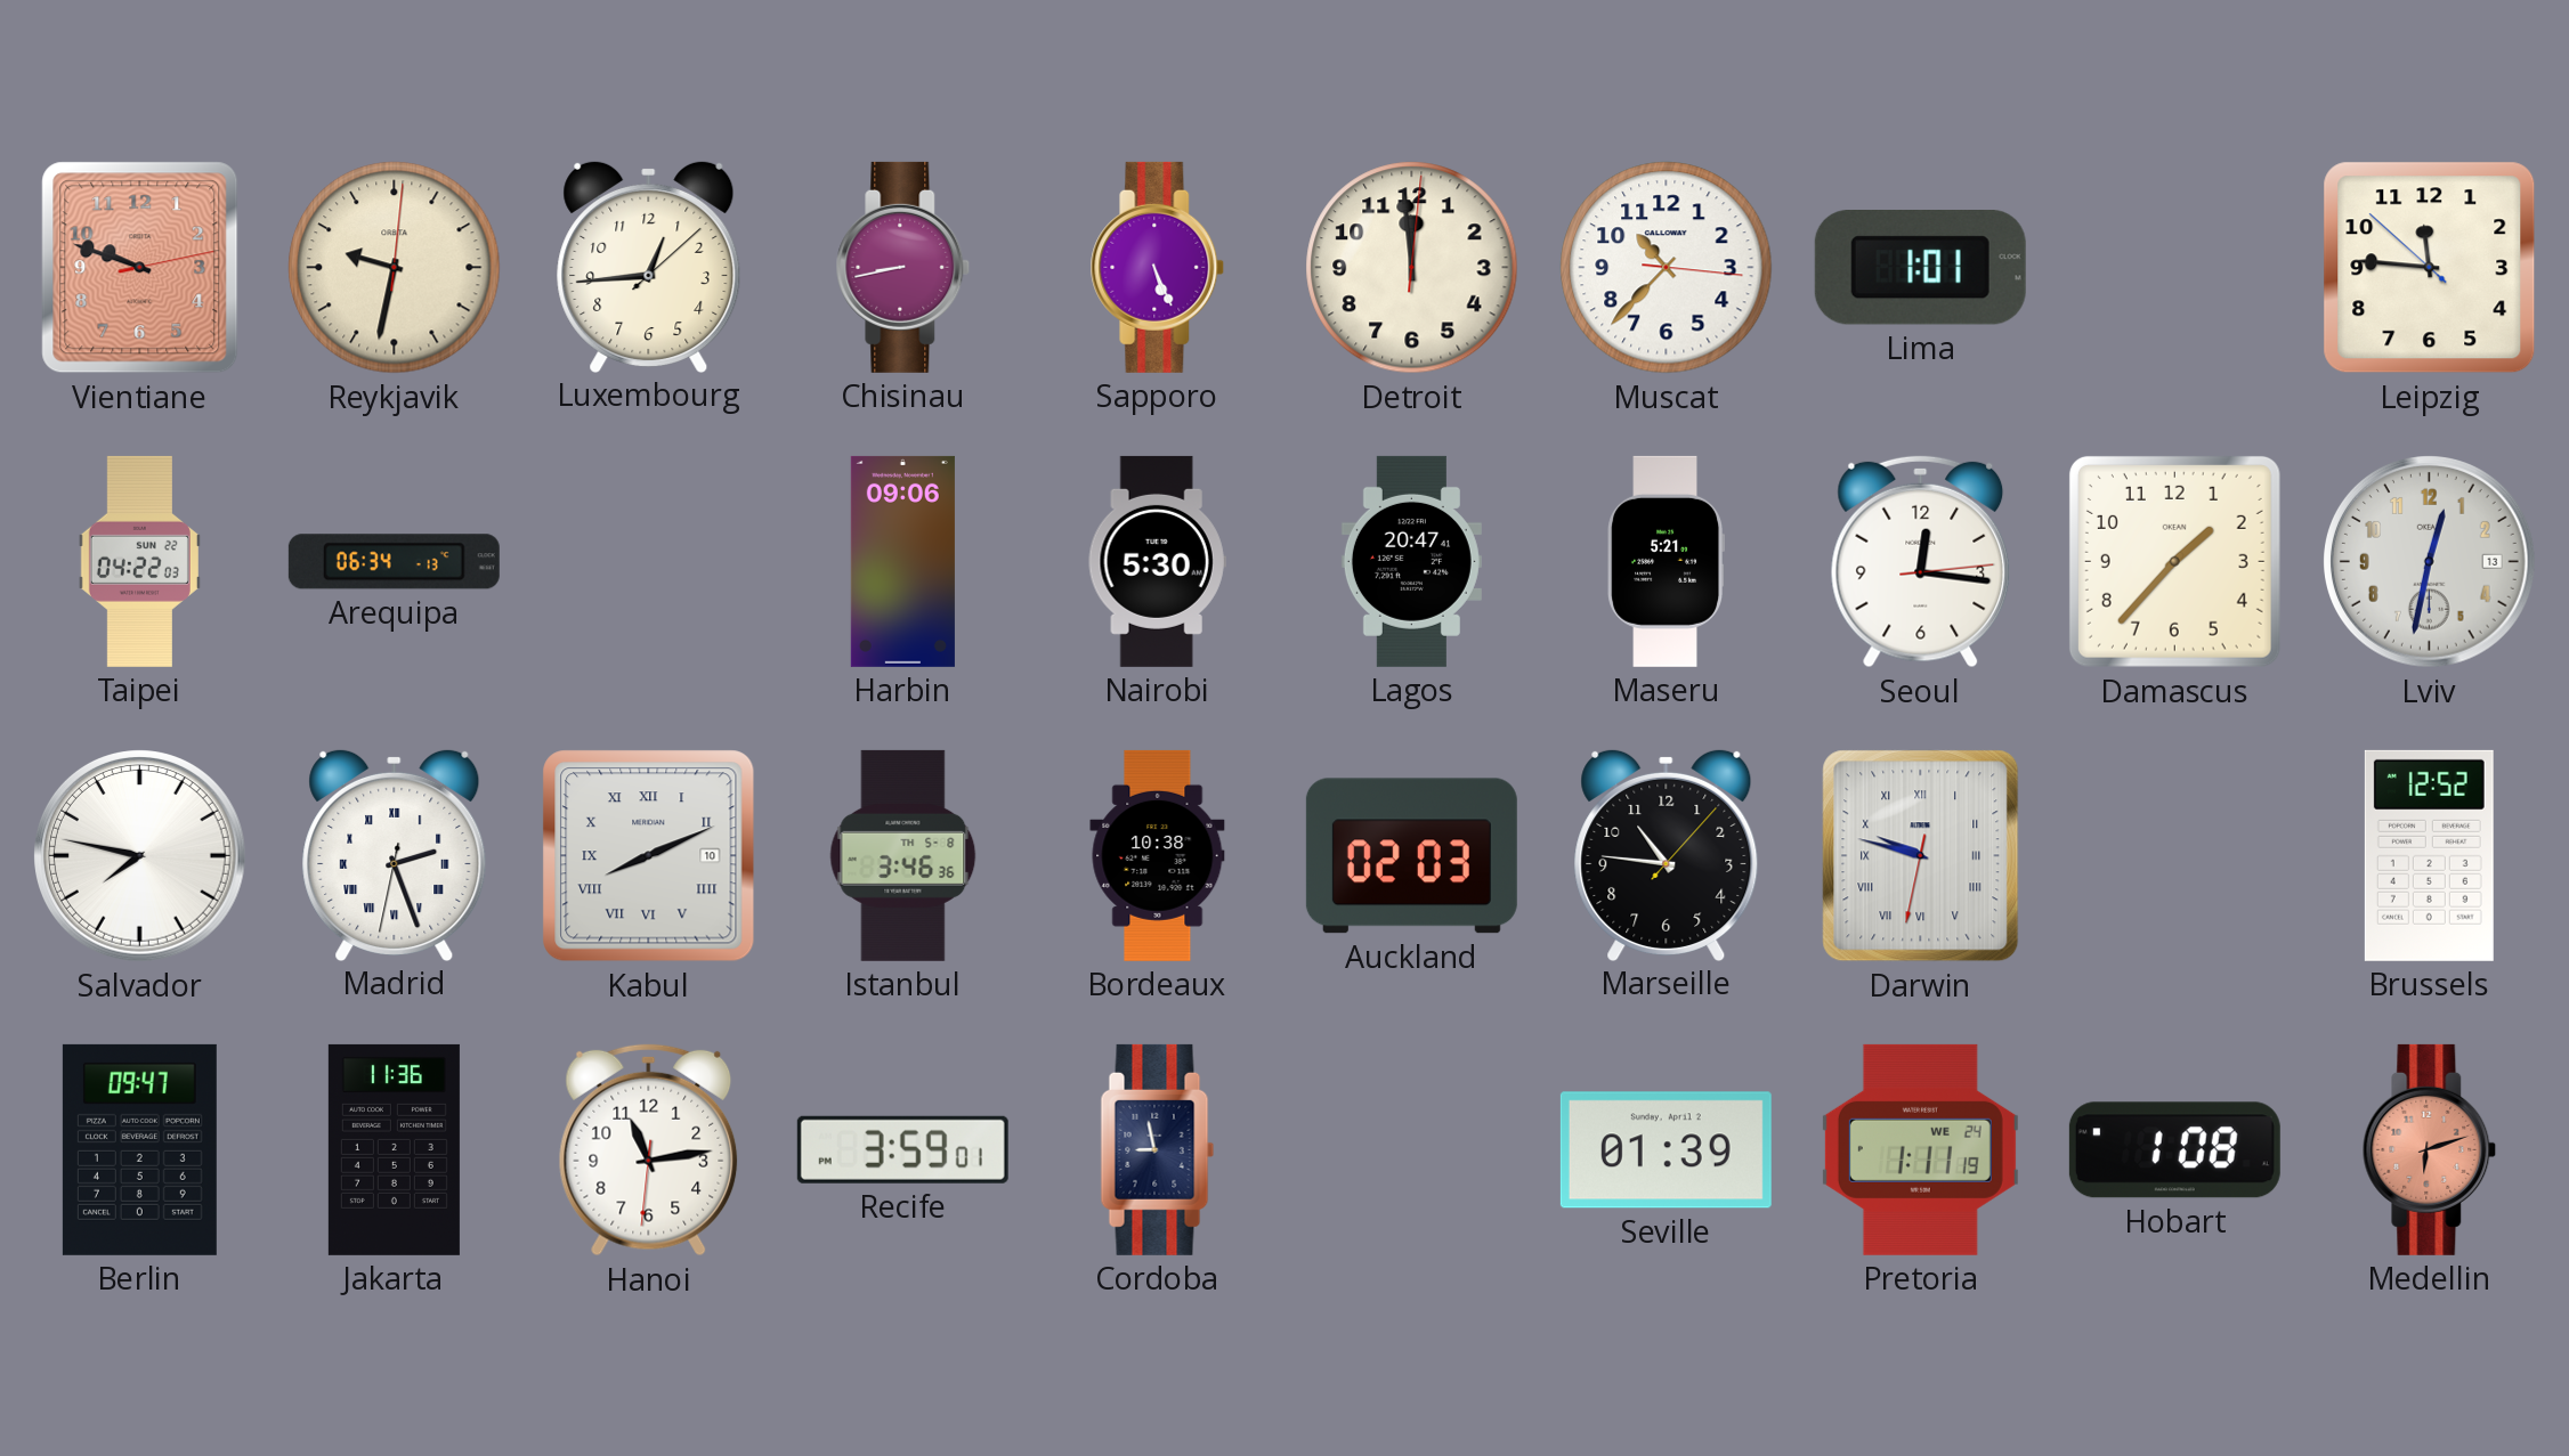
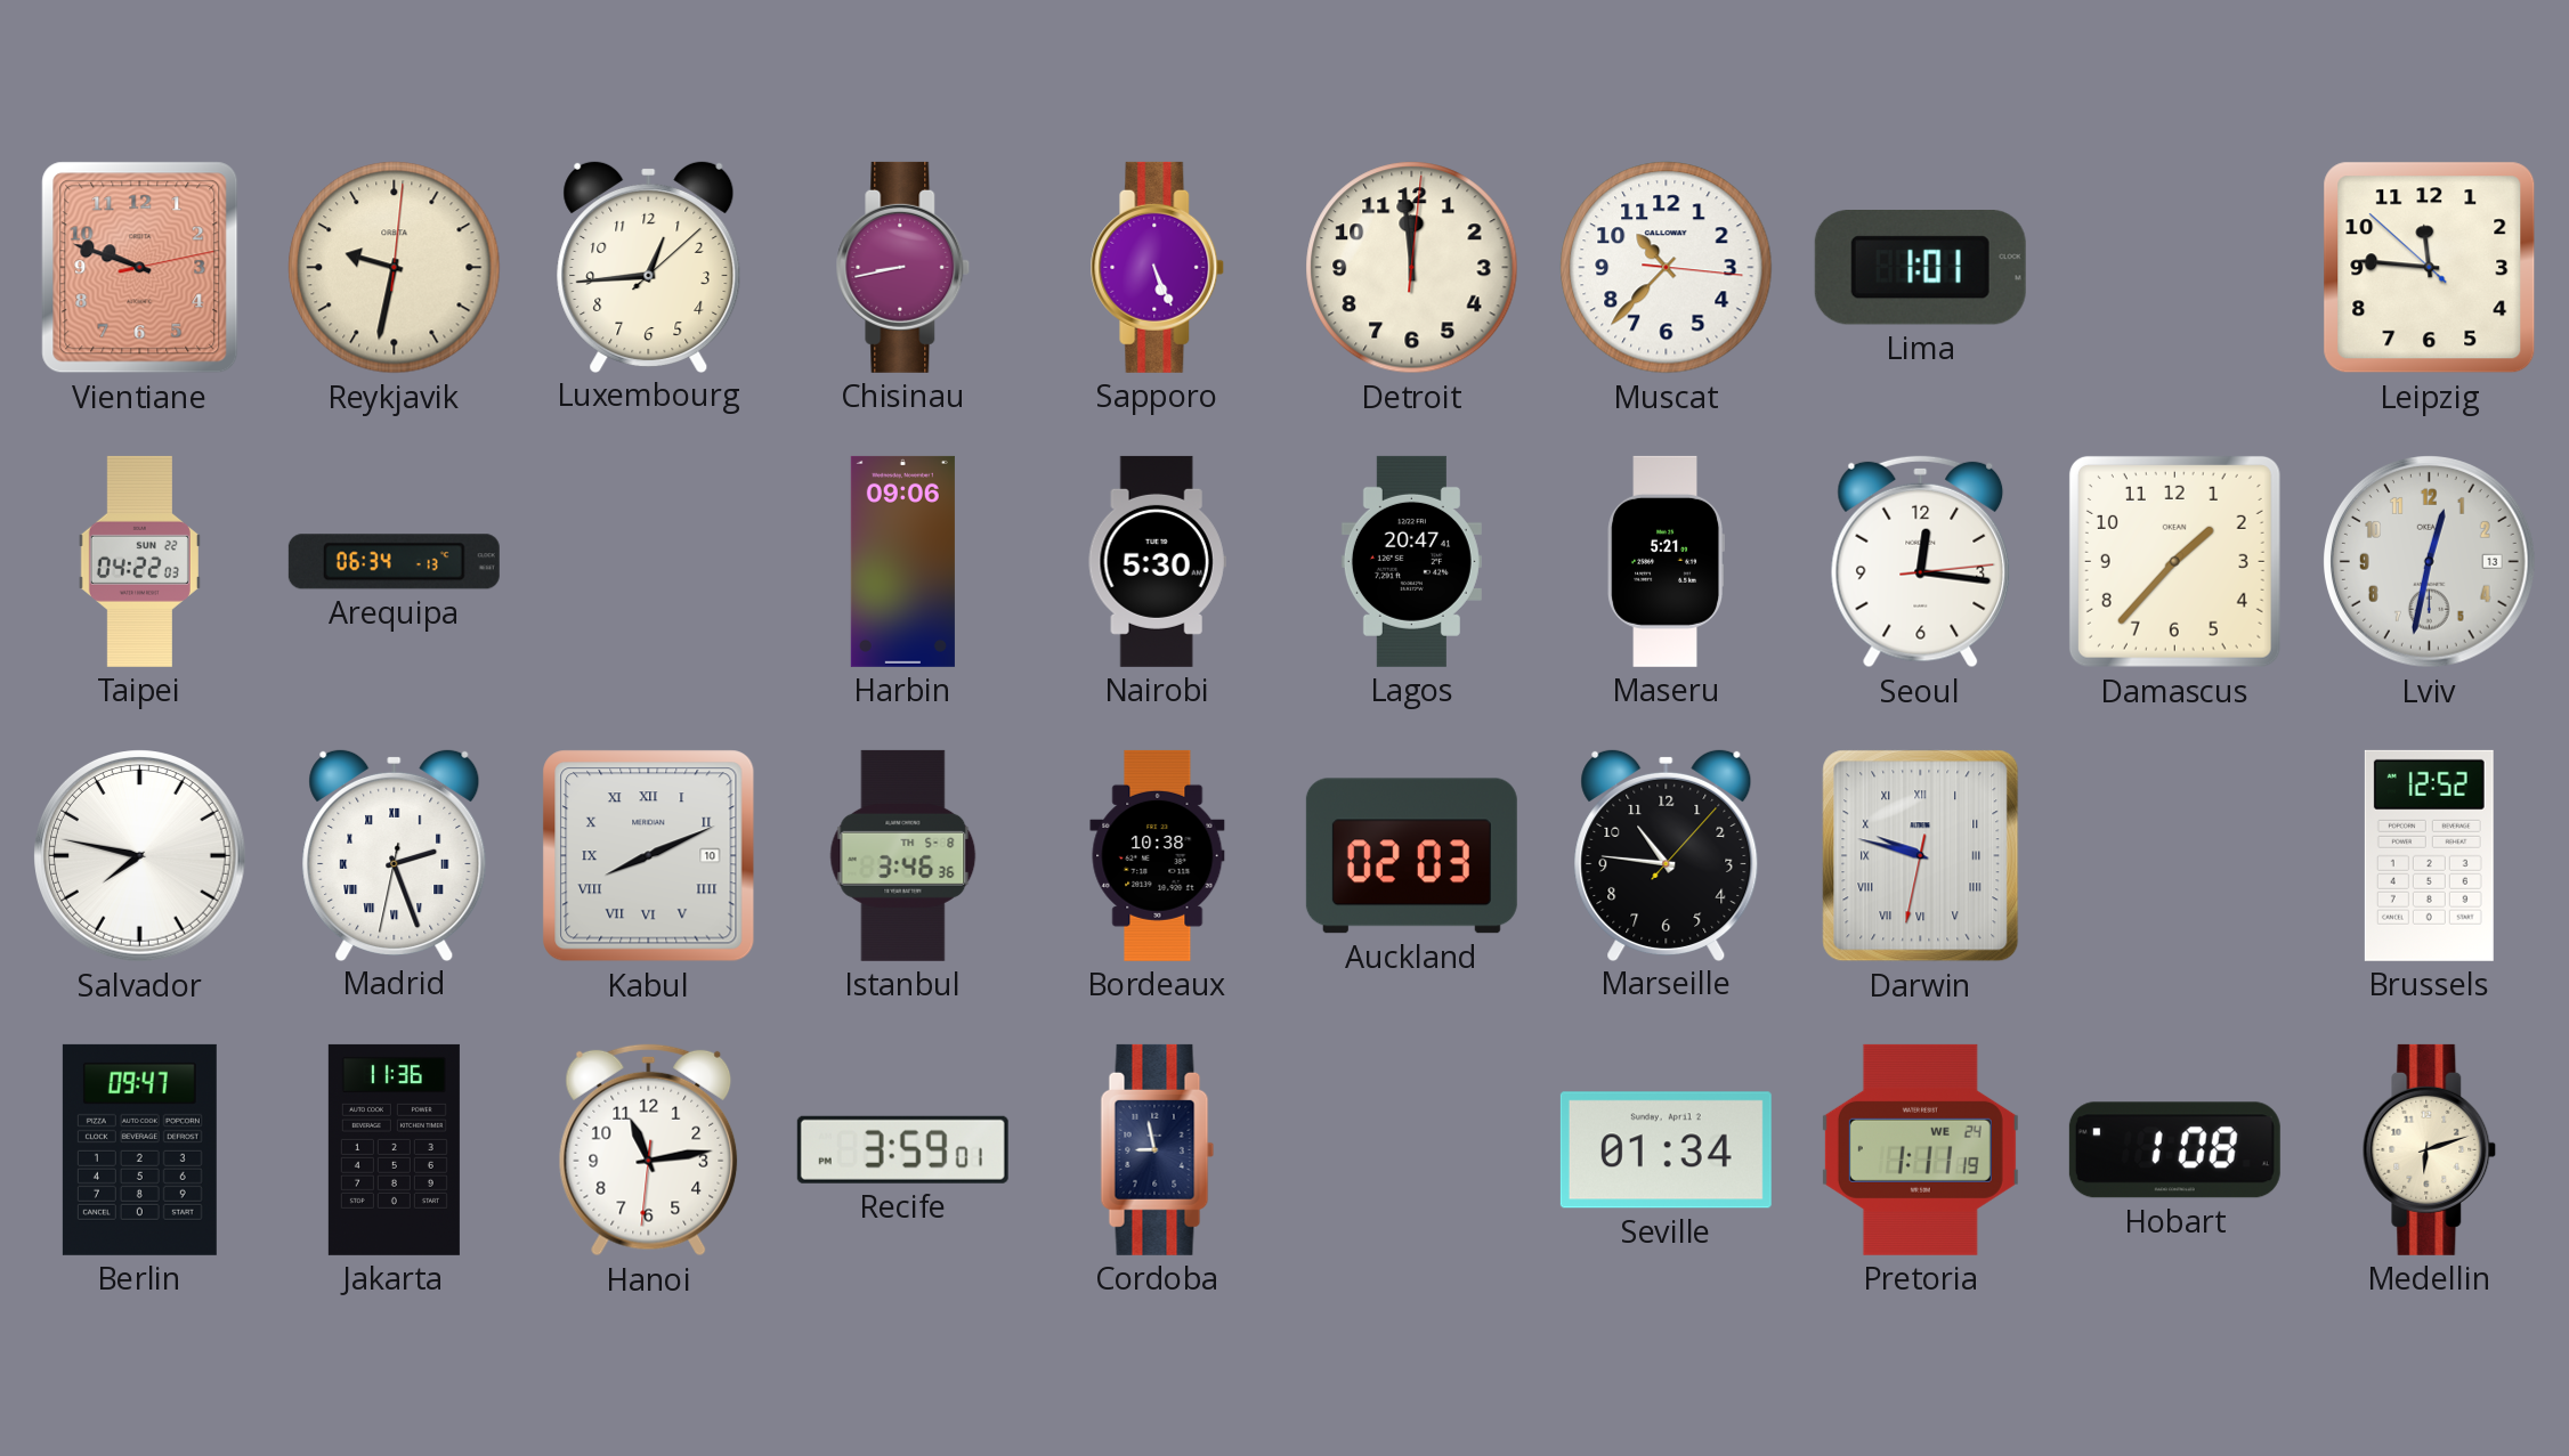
Seville: 01:39 -> 01:34 (1666, 1150)
Medellin dial: salmon -> cream (2430, 1149)
